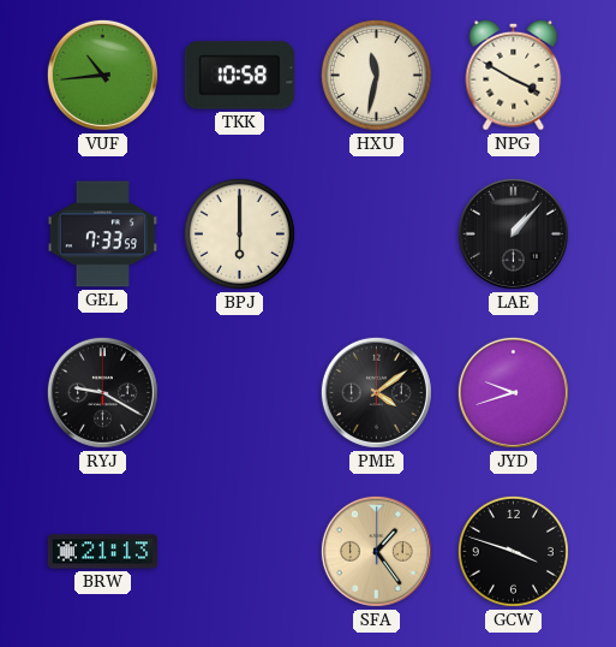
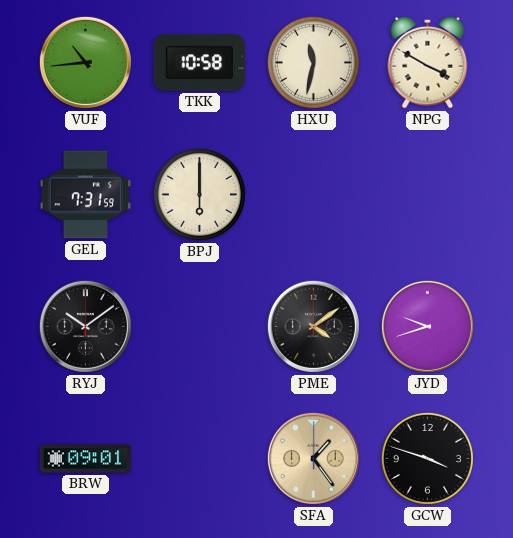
GEL: 7:33 -> 7:31 (86, 195)
LAE: 1:07 -> none (513, 233)
RYJ: 9:20 -> 10:09 (85, 326)
BRW: 21:13 -> 09:01 (86, 459)
